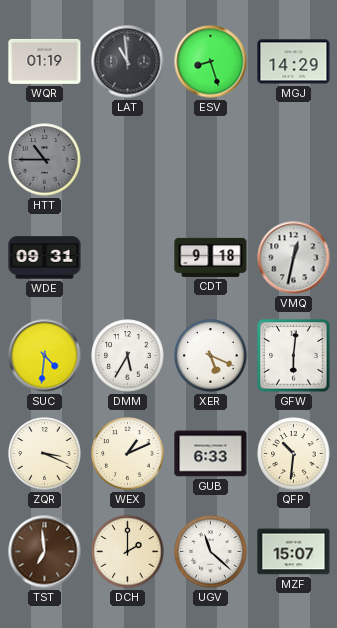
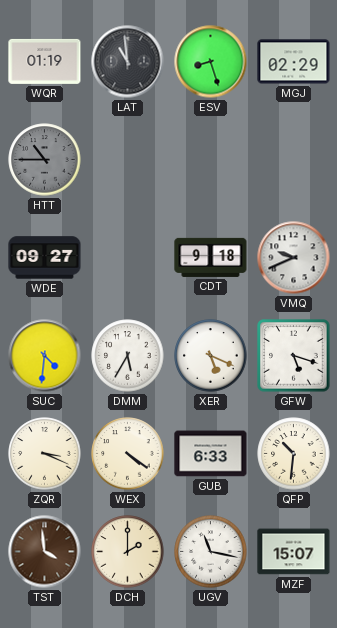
MGJ: 14:29 -> 02:29 (294, 62)
WDE: 09:31 -> 09:27 (45, 258)
VMQ: 12:32 -> 9:41 (294, 258)
GFW: 6:01 -> 5:18 (294, 356)
WEX: 1:11 -> 4:21 (128, 454)
TST: 6:59 -> 3:59 (45, 552)
UGV: 11:22 -> 11:17 (211, 552)
